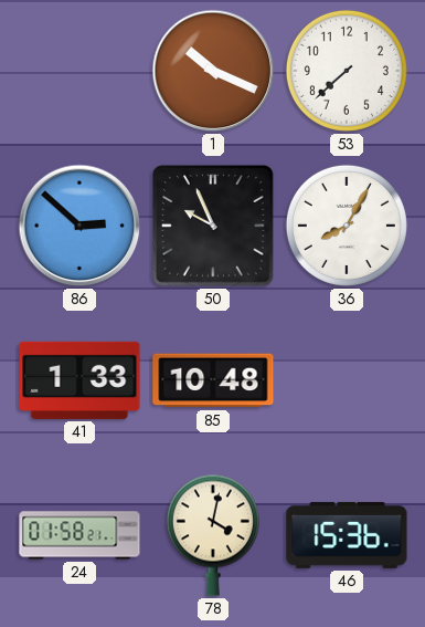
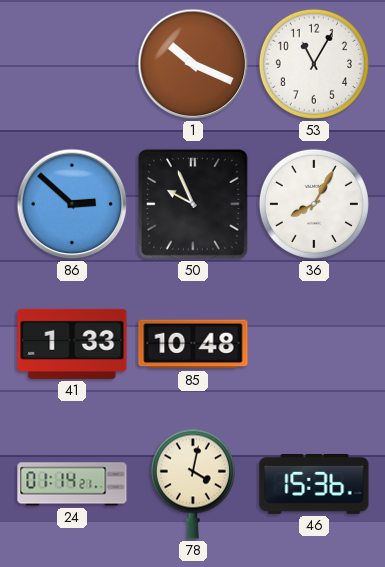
53: 7:38 -> 11:05 (314, 64)
24: 01:58 -> 01:14 (72, 484)
